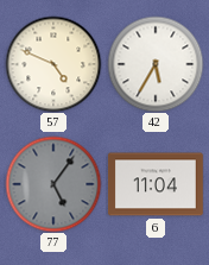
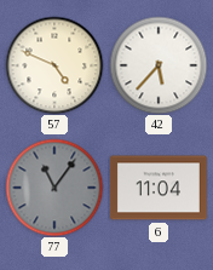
42: 5:35 -> 5:37 (159, 65)
77: 5:06 -> 11:06 (54, 188)
